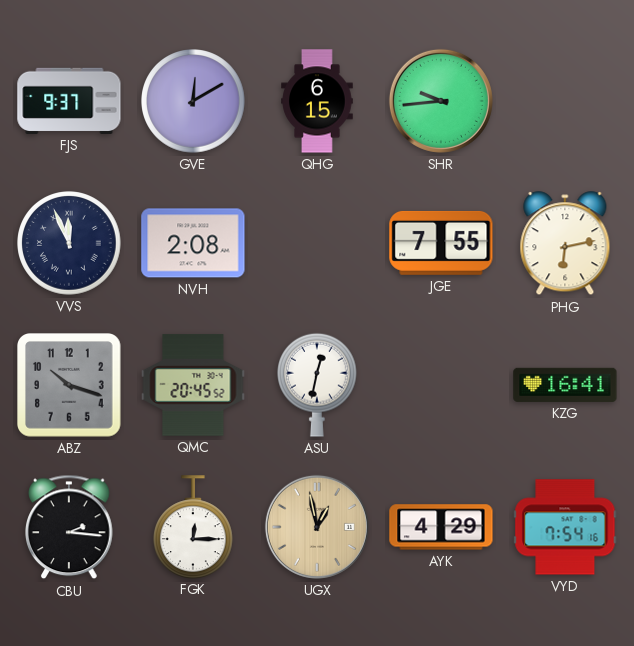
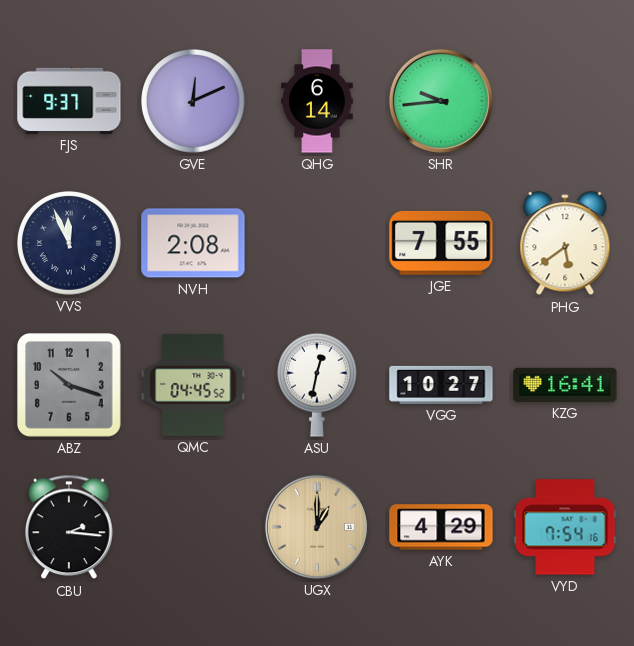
GVE: 12:10 -> 12:11 (193, 101)
QHG: 6:15 -> 6:14 (317, 101)
PHG: 6:13 -> 5:39 (565, 244)
QMC: 20:45 -> 04:45 (193, 385)
VGG: none -> 10:27 (441, 385)
FGK: 12:15 -> none (194, 527)
UGX: 12:58 -> 1:00 (317, 527)
